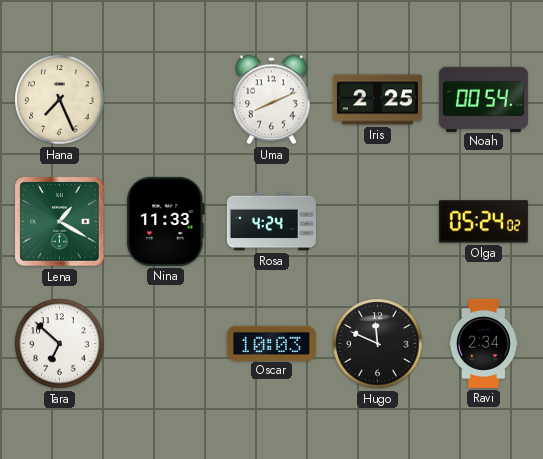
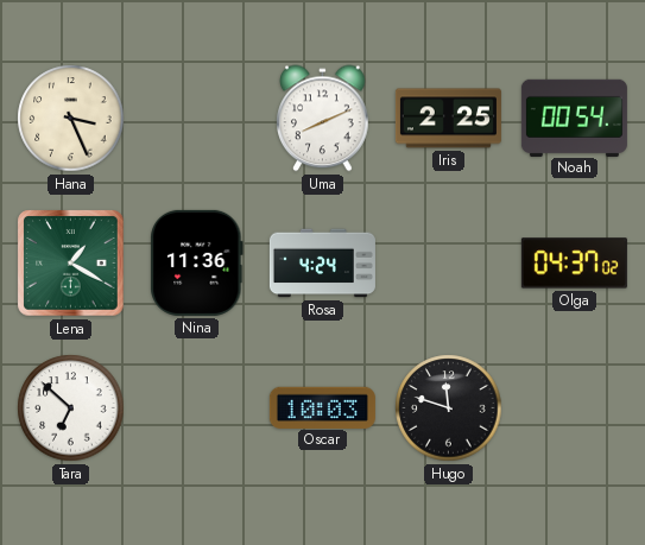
Hana: 7:26 -> 3:26 (71, 119)
Nina: 11:33 -> 11:36 (197, 262)
Olga: 05:24 -> 04:37 (574, 264)
Hugo: 11:49 -> 11:48 (449, 408)
Ravi: 2:34 -> none (483, 343)
